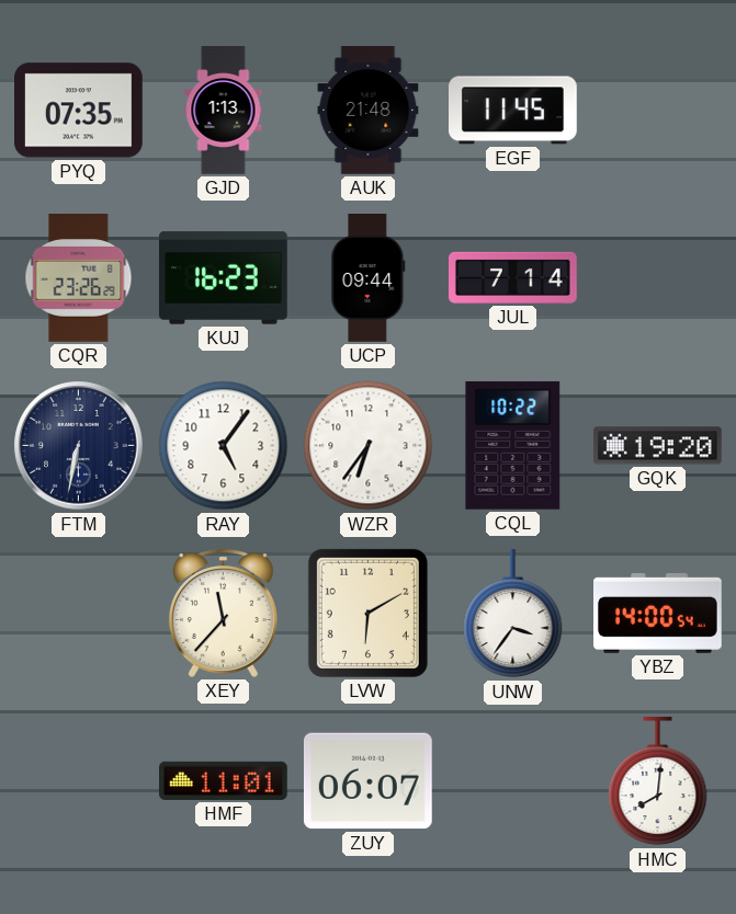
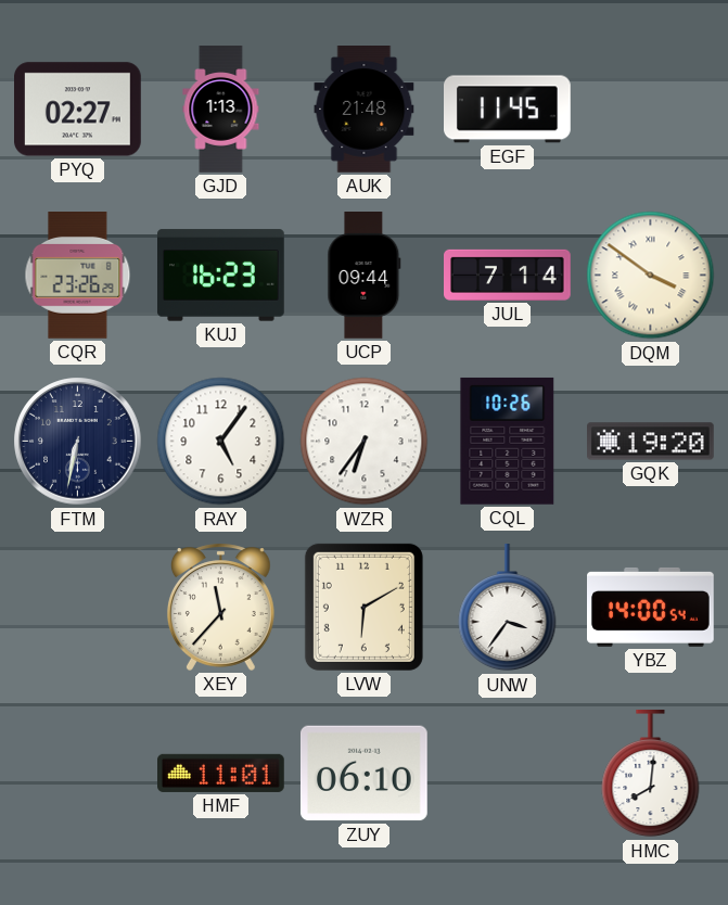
PYQ: 07:35 -> 02:27 (78, 110)
DQM: none -> 3:51 (651, 276)
CQL: 10:22 -> 10:26 (508, 441)
ZUY: 06:07 -> 06:10 (363, 774)
